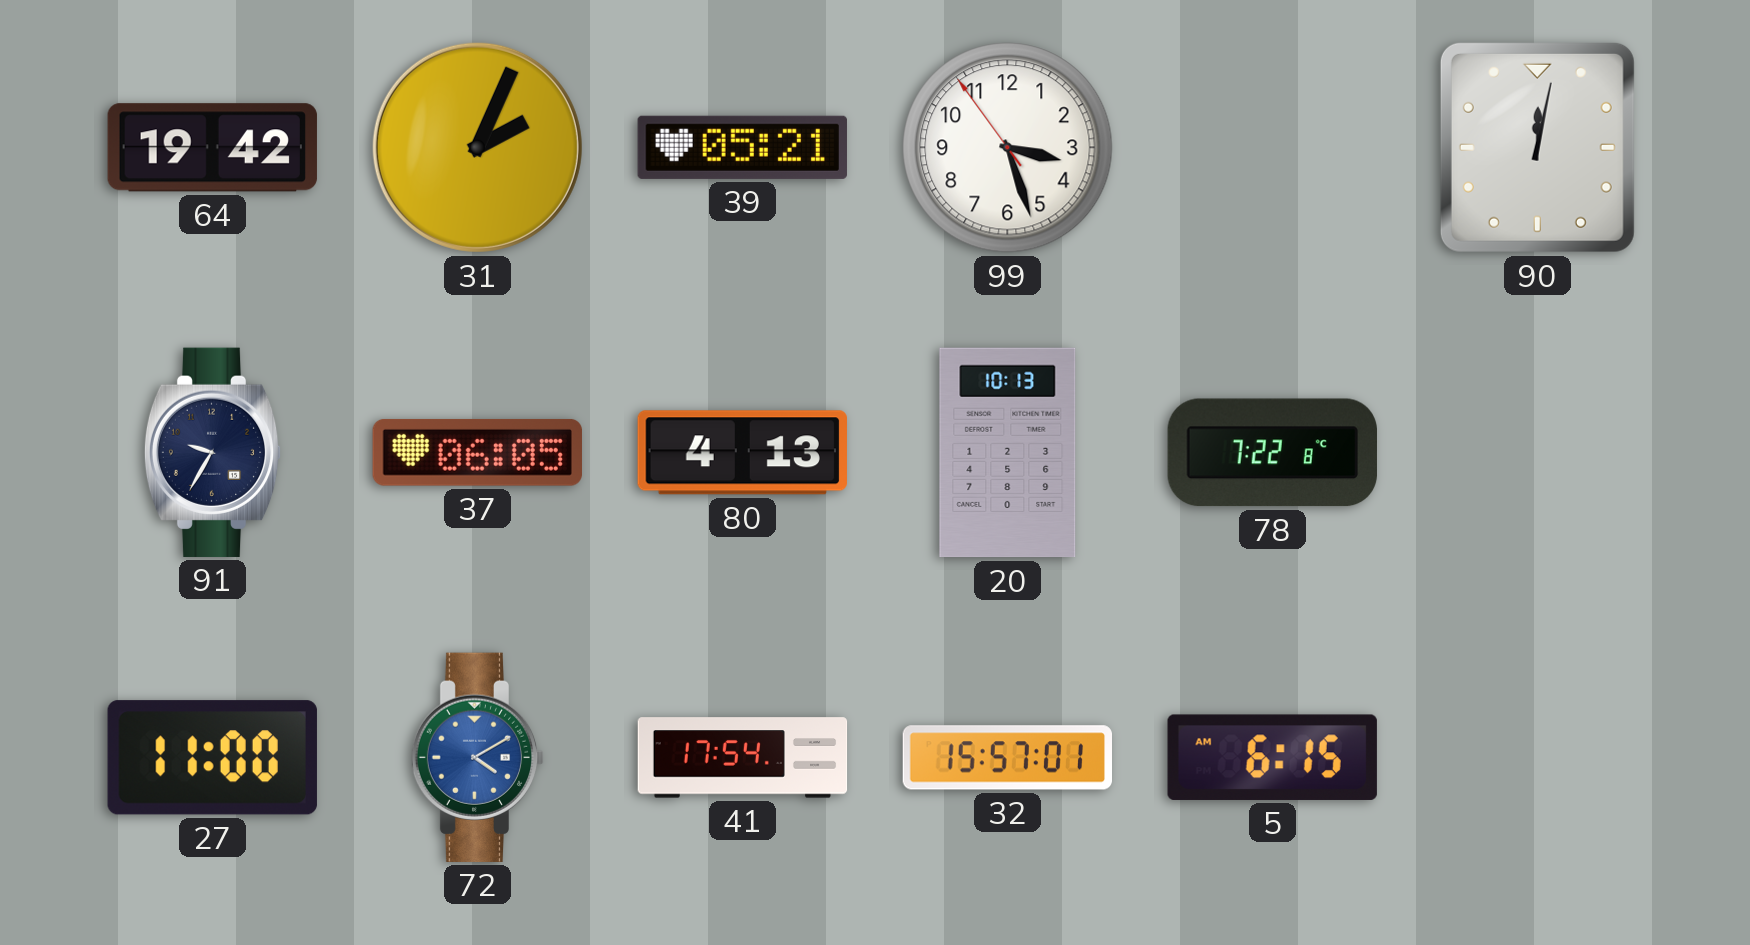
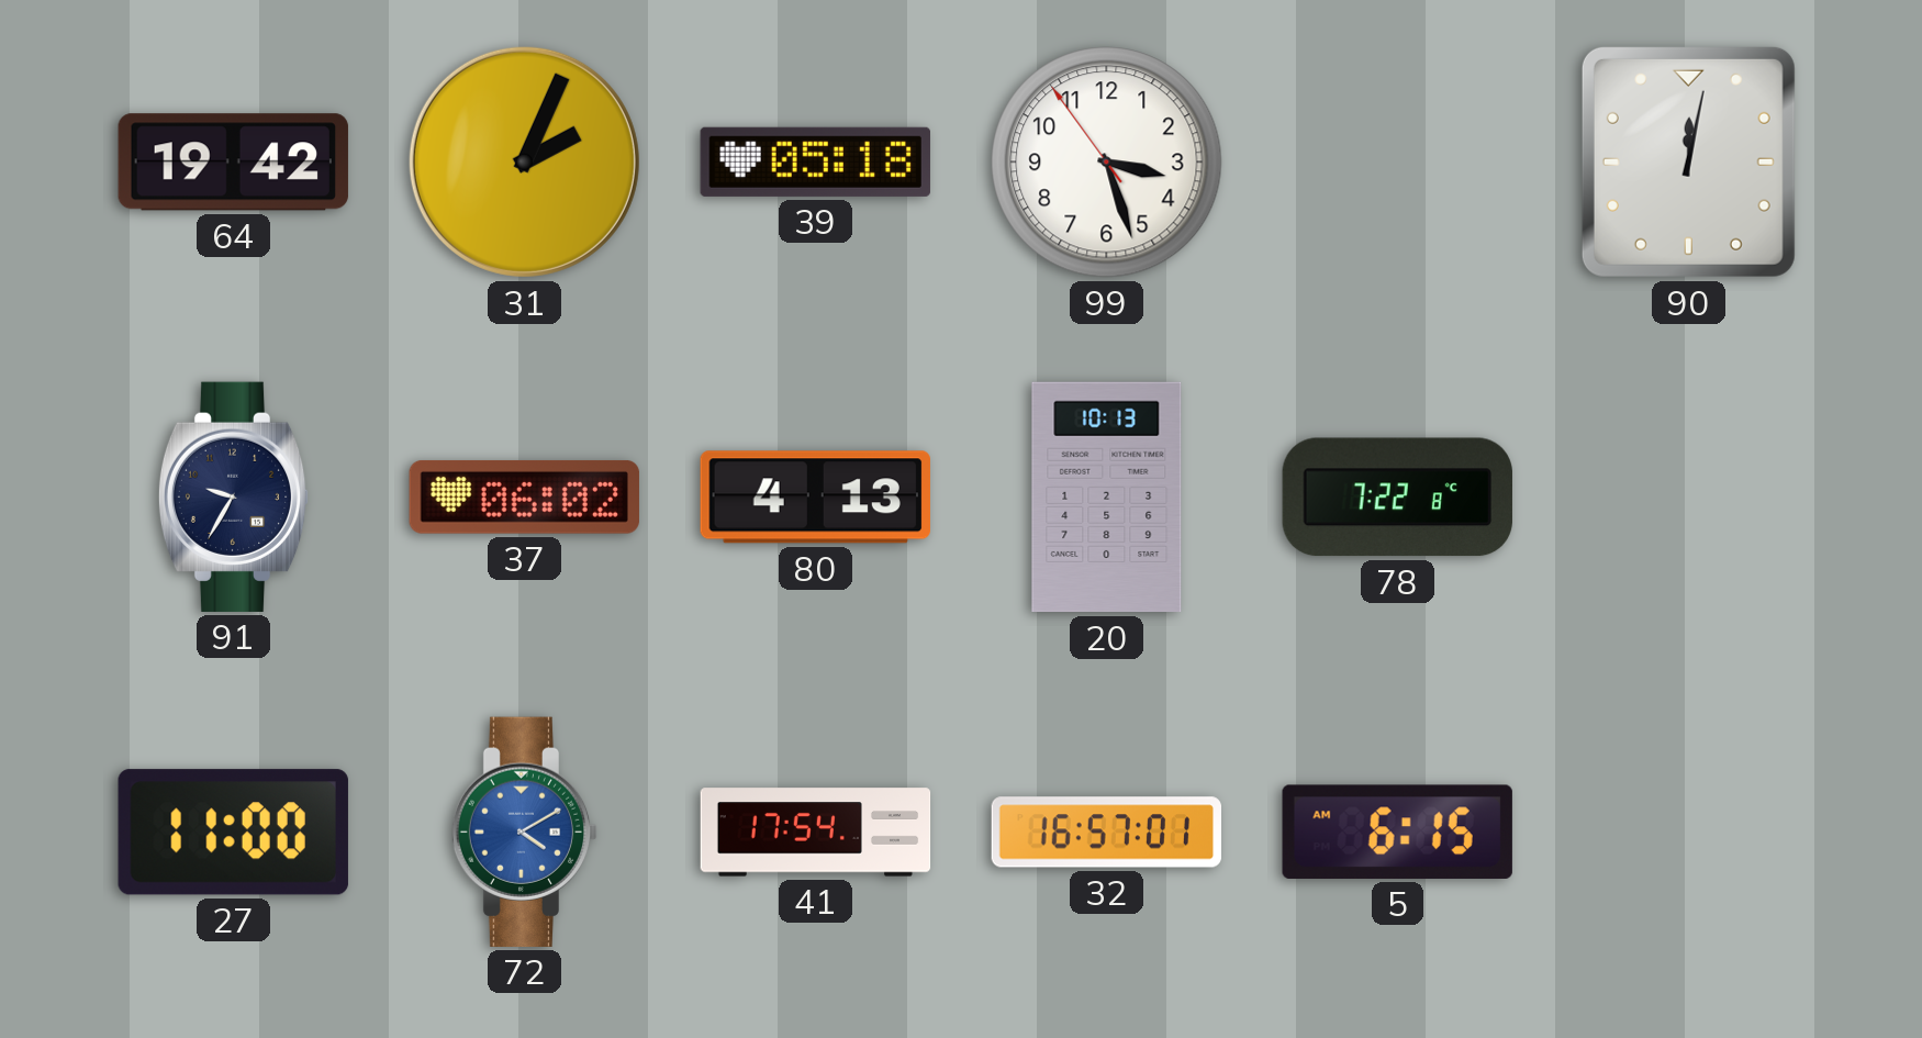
39: 05:21 -> 05:18 (815, 161)
37: 06:05 -> 06:02 (524, 496)
32: 15:57 -> 16:57 (1106, 833)
